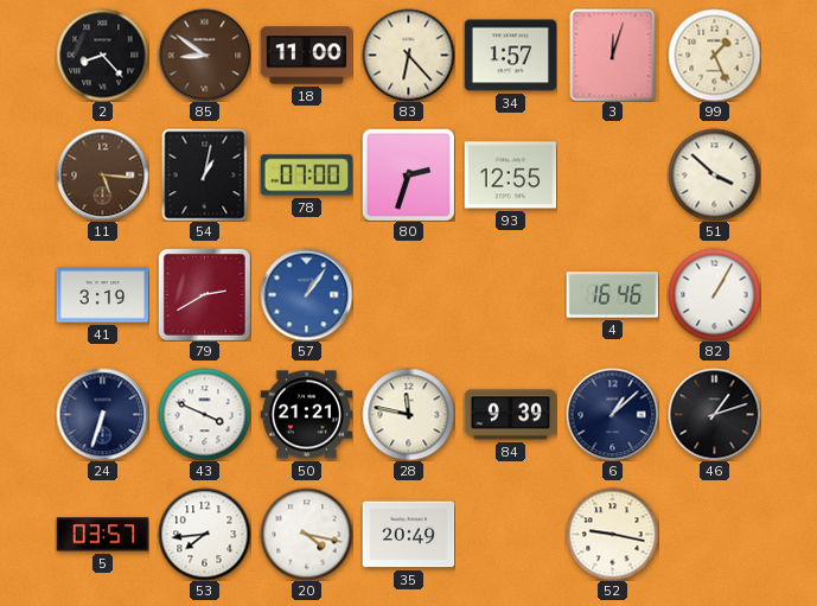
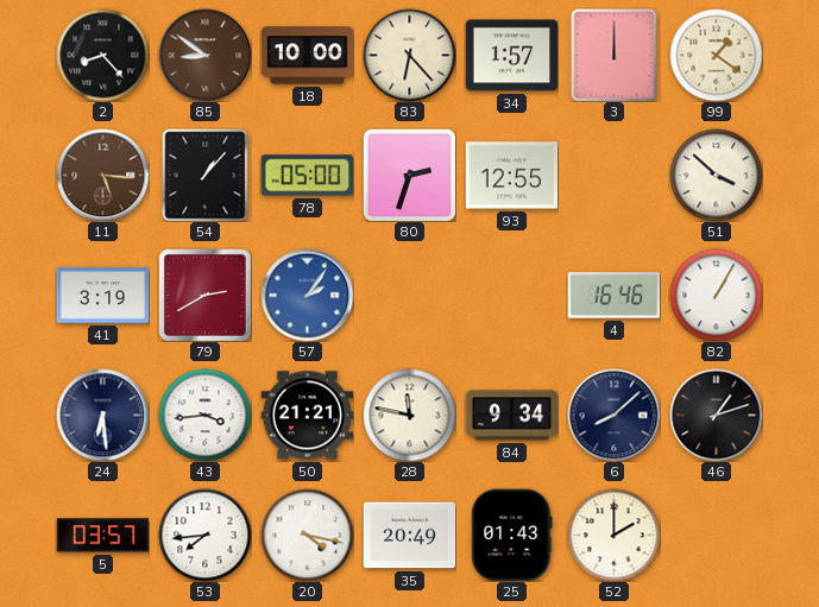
18: 11:00 -> 10:00 (307, 56)
3: 12:03 -> 12:00 (615, 55)
99: 1:26 -> 1:21 (716, 55)
54: 1:02 -> 1:07 (206, 175)
78: 07:00 -> 05:00 (307, 176)
57: 1:06 -> 2:06 (307, 295)
24: 6:33 -> 6:29 (102, 415)
43: 3:49 -> 3:44 (204, 415)
84: 9:39 -> 9:34 (511, 416)
6: 1:08 -> 8:08 (613, 415)
25: none -> 01:43 (512, 535)
52: 9:17 -> 2:00 (613, 535)
